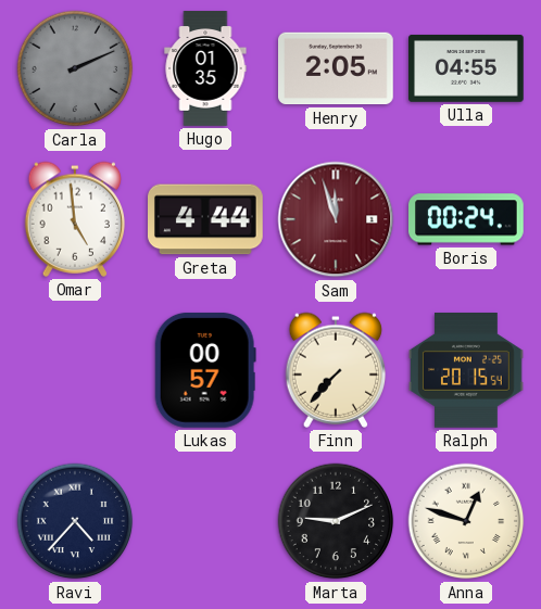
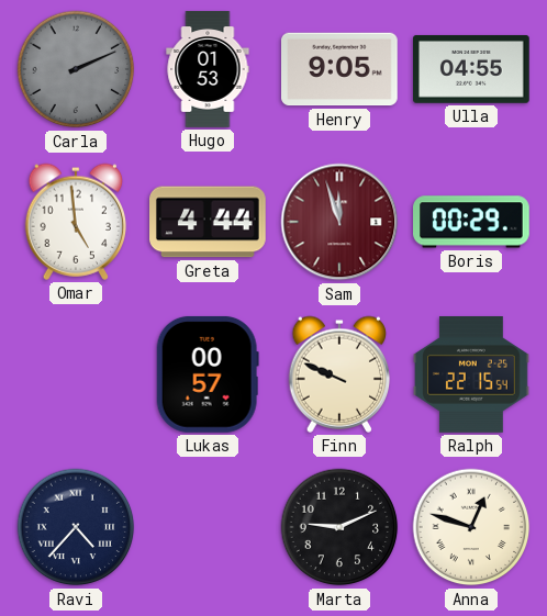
Hugo: 01:35 -> 01:53 (208, 69)
Henry: 2:05 -> 9:05 (341, 69)
Boris: 00:24 -> 00:29 (472, 222)
Finn: 7:37 -> 9:49 (339, 374)
Ralph: 20:15 -> 22:15 (472, 376)
